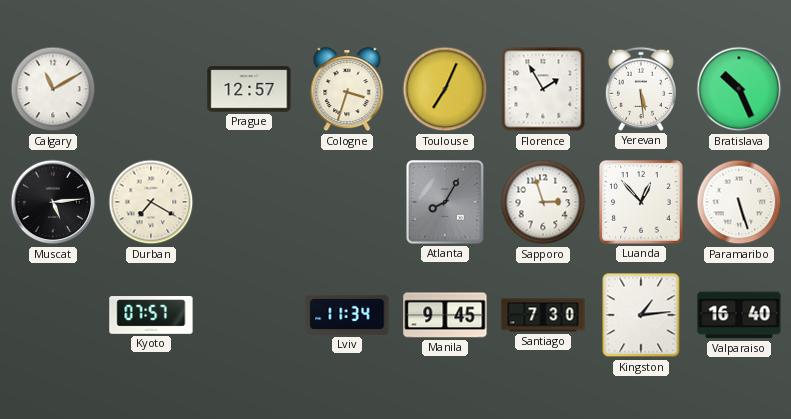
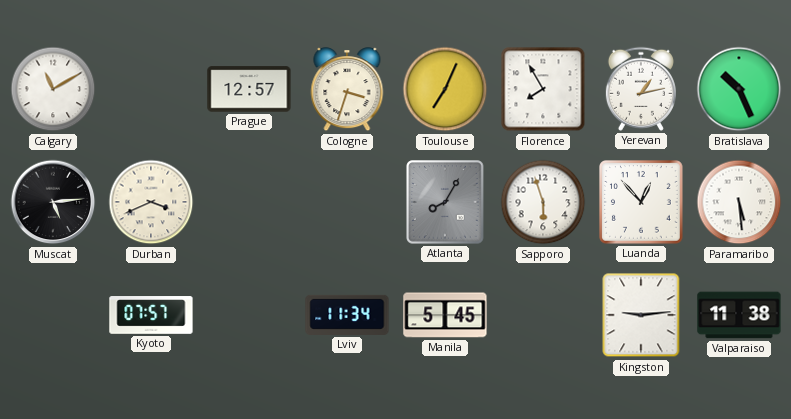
Florence: 1:55 -> 7:55 (543, 89)
Yerevan: 5:29 -> 1:13 (641, 89)
Durban: 7:20 -> 3:41 (151, 202)
Sapporo: 2:57 -> 5:57 (543, 202)
Paramaribo: 5:27 -> 5:29 (739, 202)
Manila: 9:45 -> 5:45 (445, 315)
Santiago: 7:30 -> none (543, 315)
Kingston: 1:14 -> 9:14 (641, 315)
Valparaiso: 16:40 -> 11:38 (739, 315)
